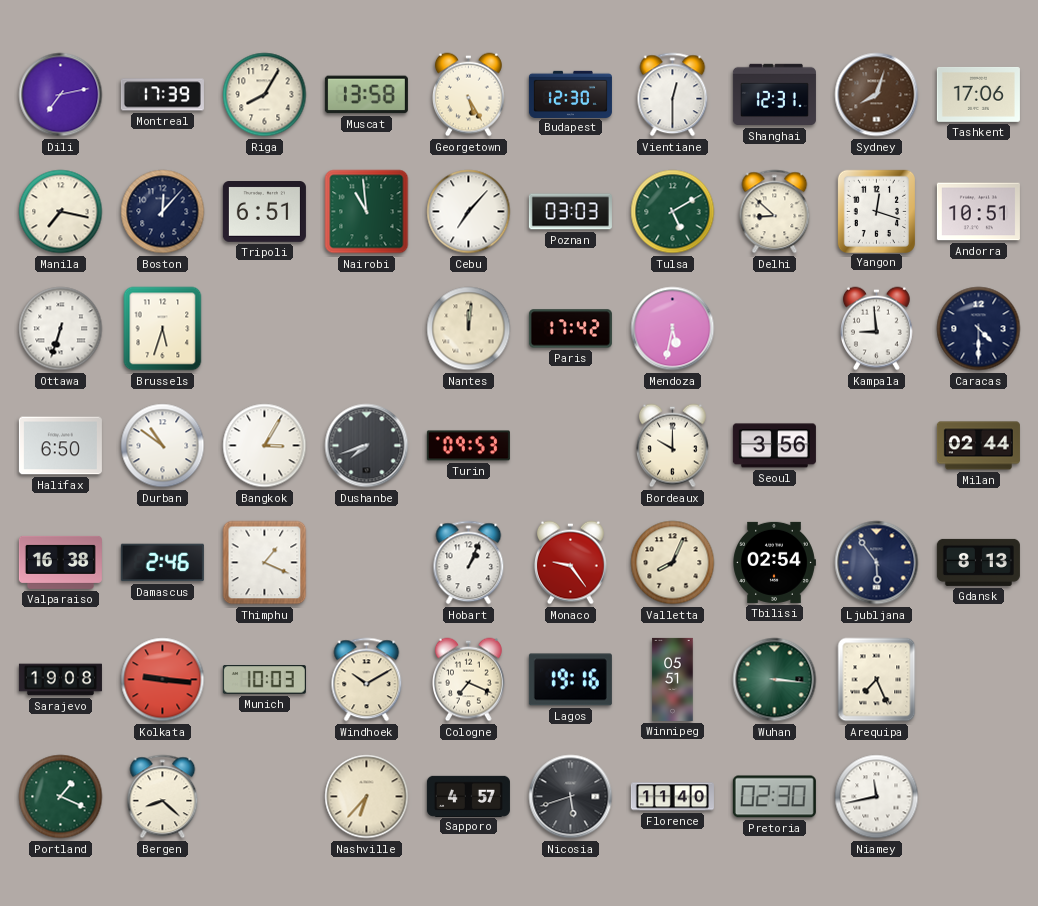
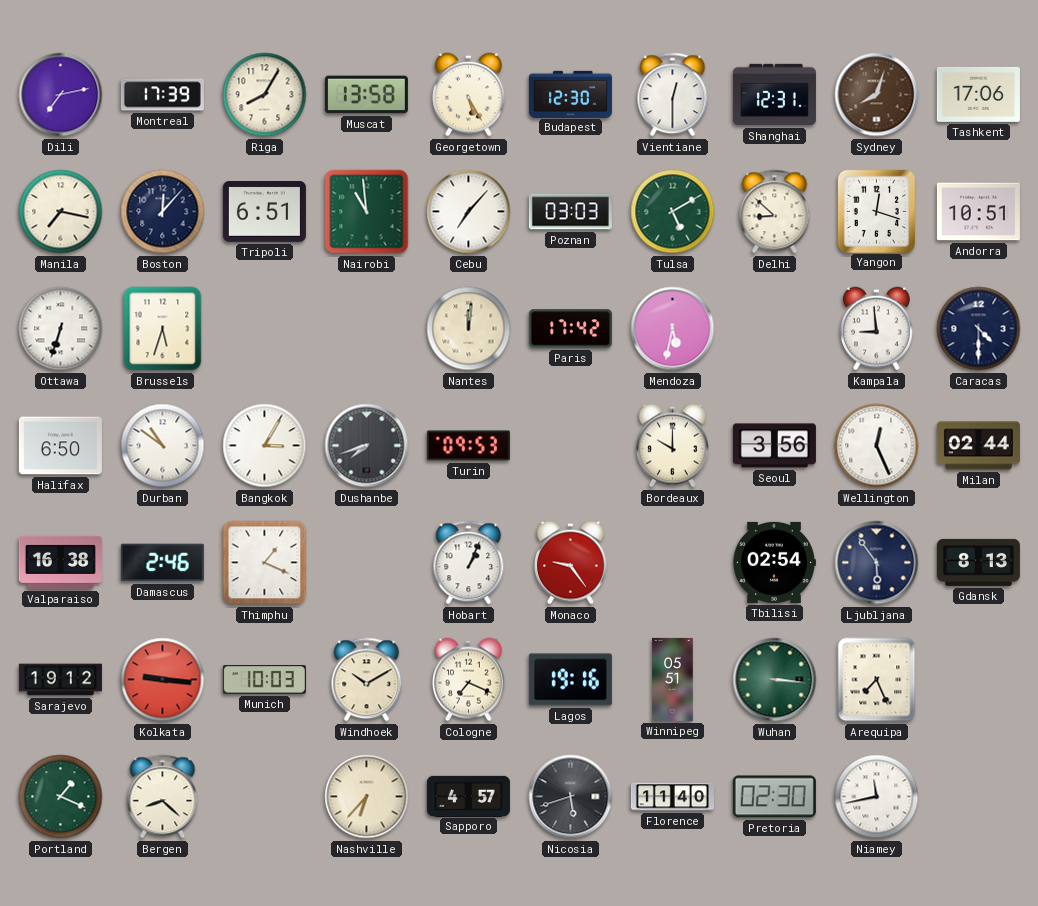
Wellington: none -> 12:26 (877, 446)
Valletta: 8:04 -> none (673, 563)
Sarajevo: 19:08 -> 19:12 (60, 680)
